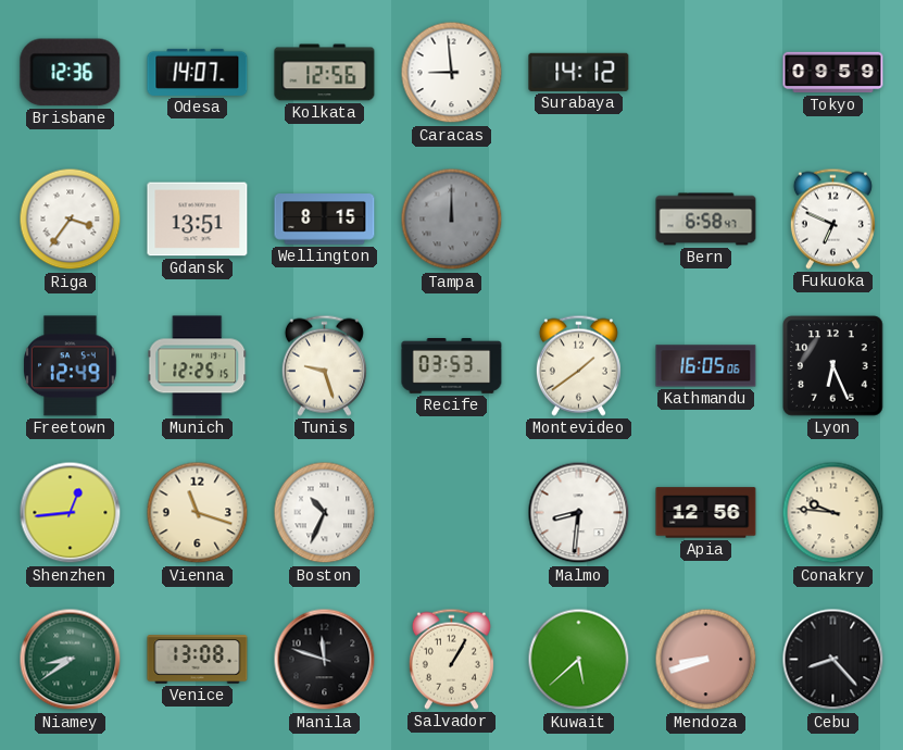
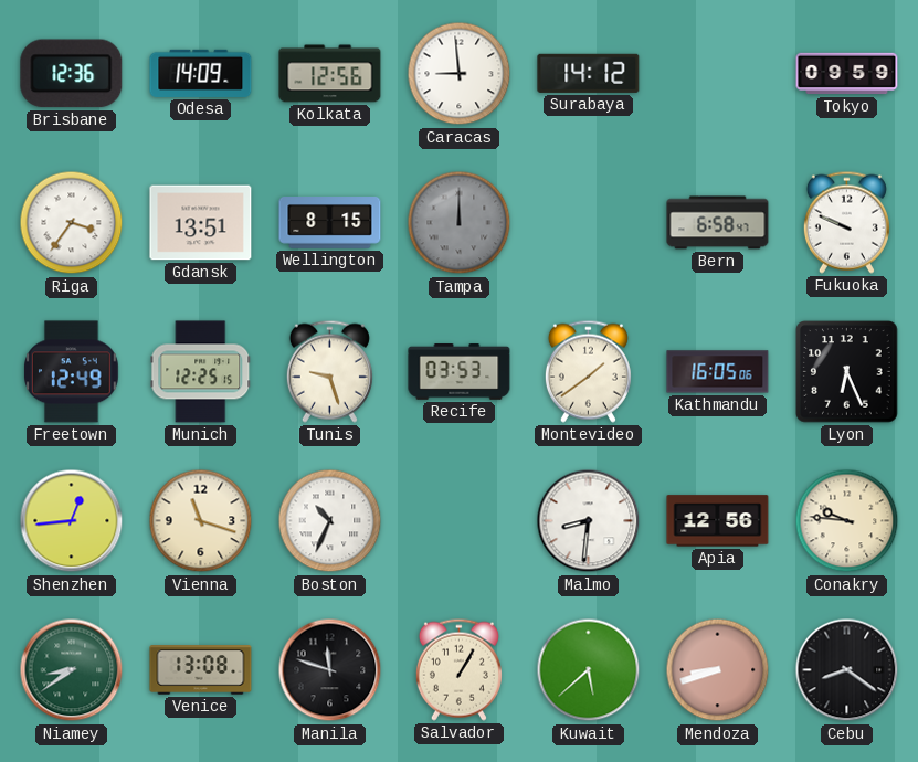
Odesa: 14:07 -> 14:09 (201, 73)
Fukuoka: 6:49 -> 9:49 (846, 222)
Cebu: 8:23 -> 8:21 (847, 670)
